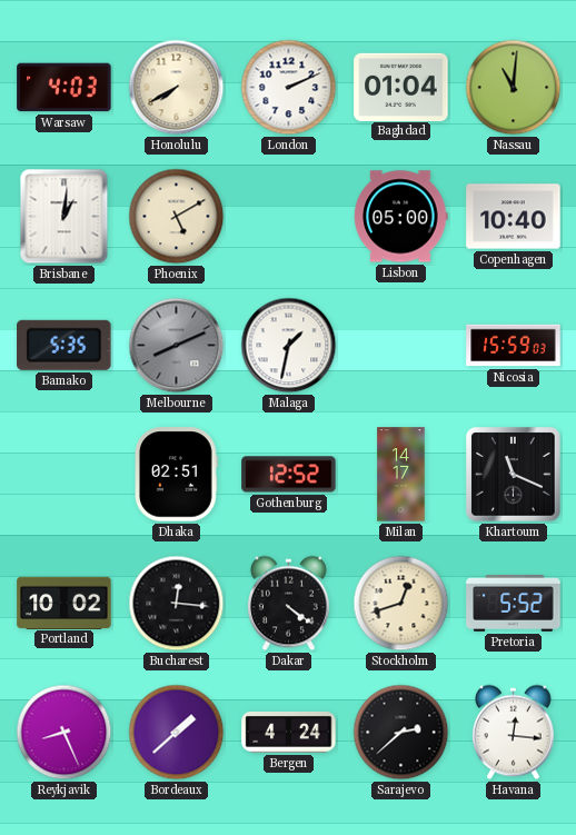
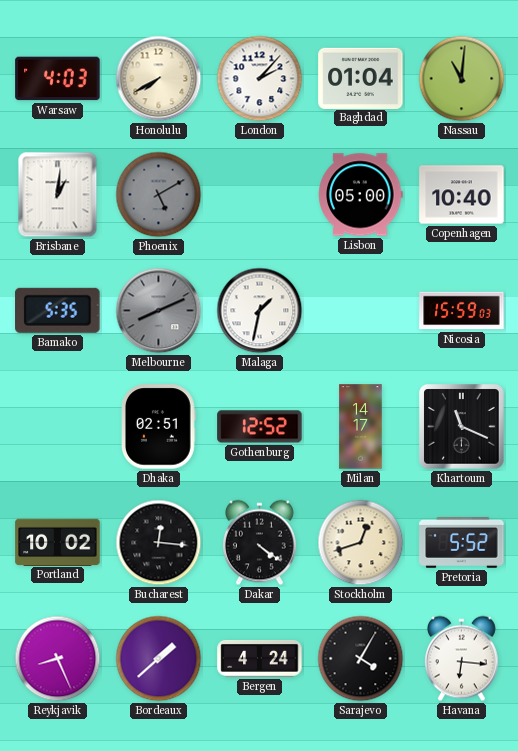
London: 2:11 -> 2:07 (260, 79)
Phoenix dial: cream -> grey (159, 195)
Sarajevo: 2:38 -> 4:05 (361, 659)
Havana: 12:16 -> 6:16 (462, 659)
